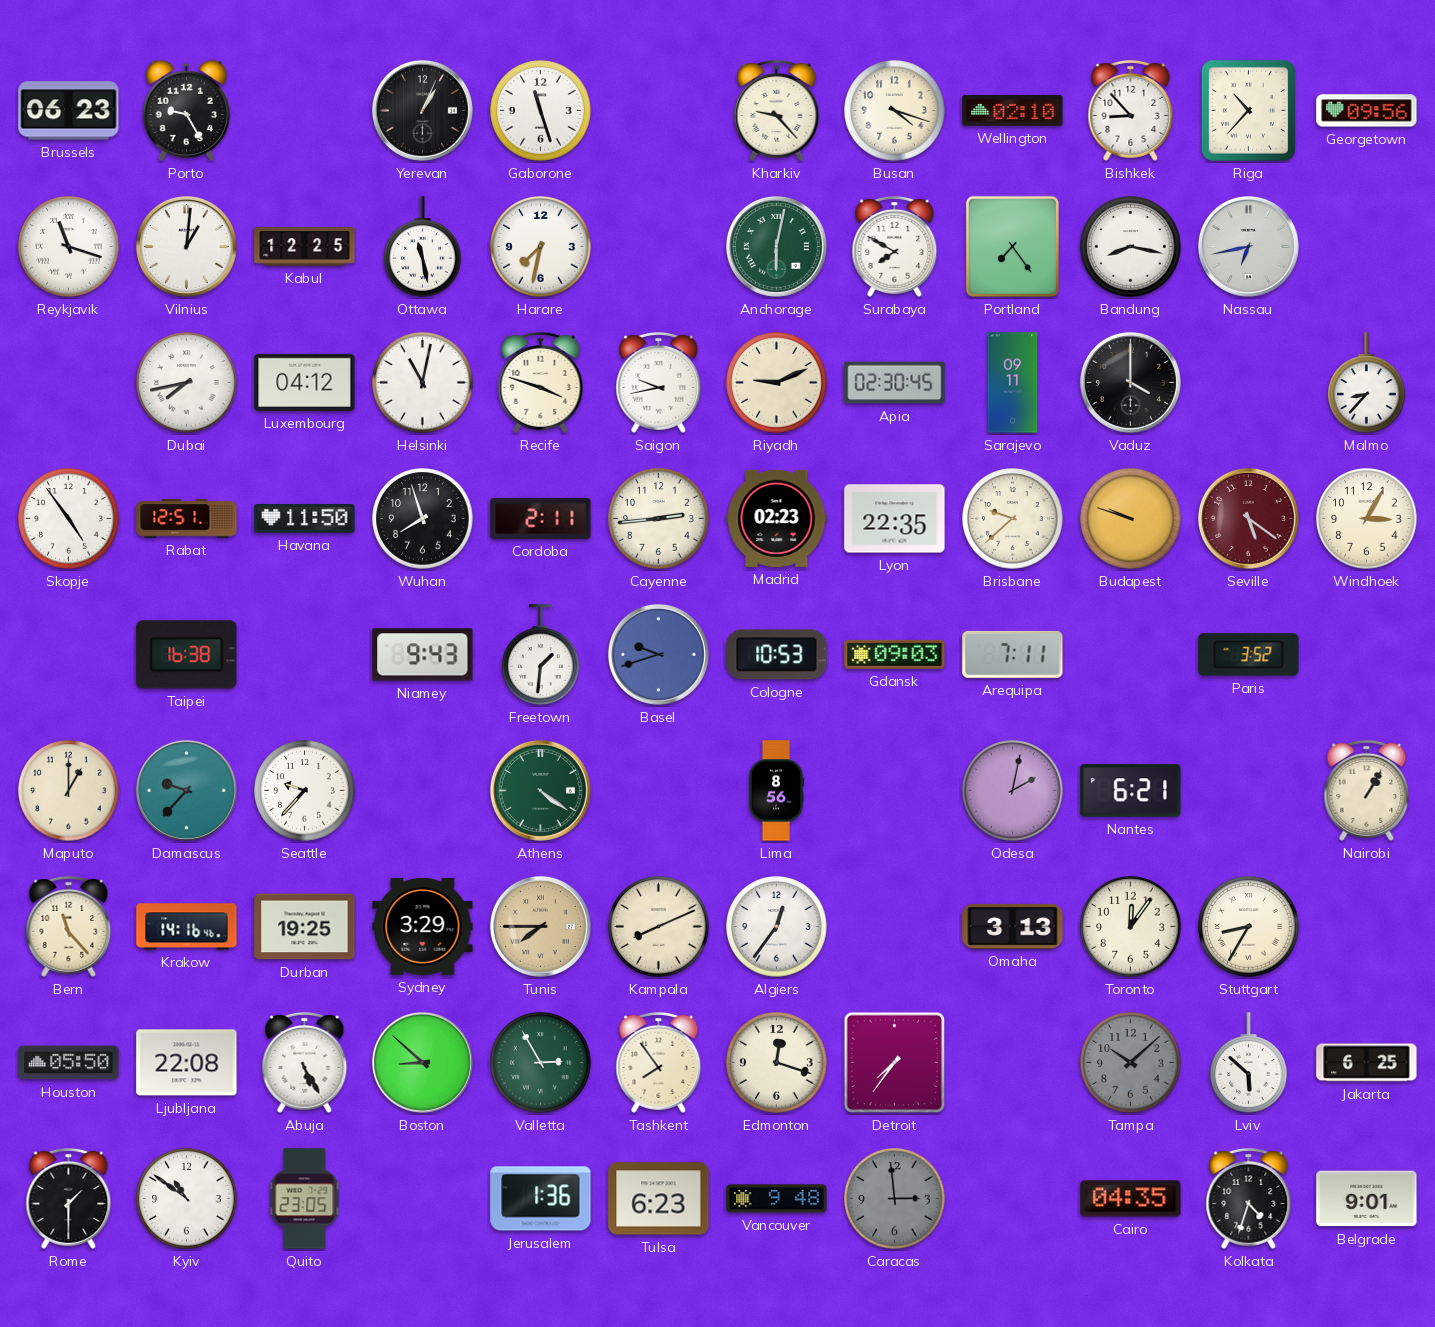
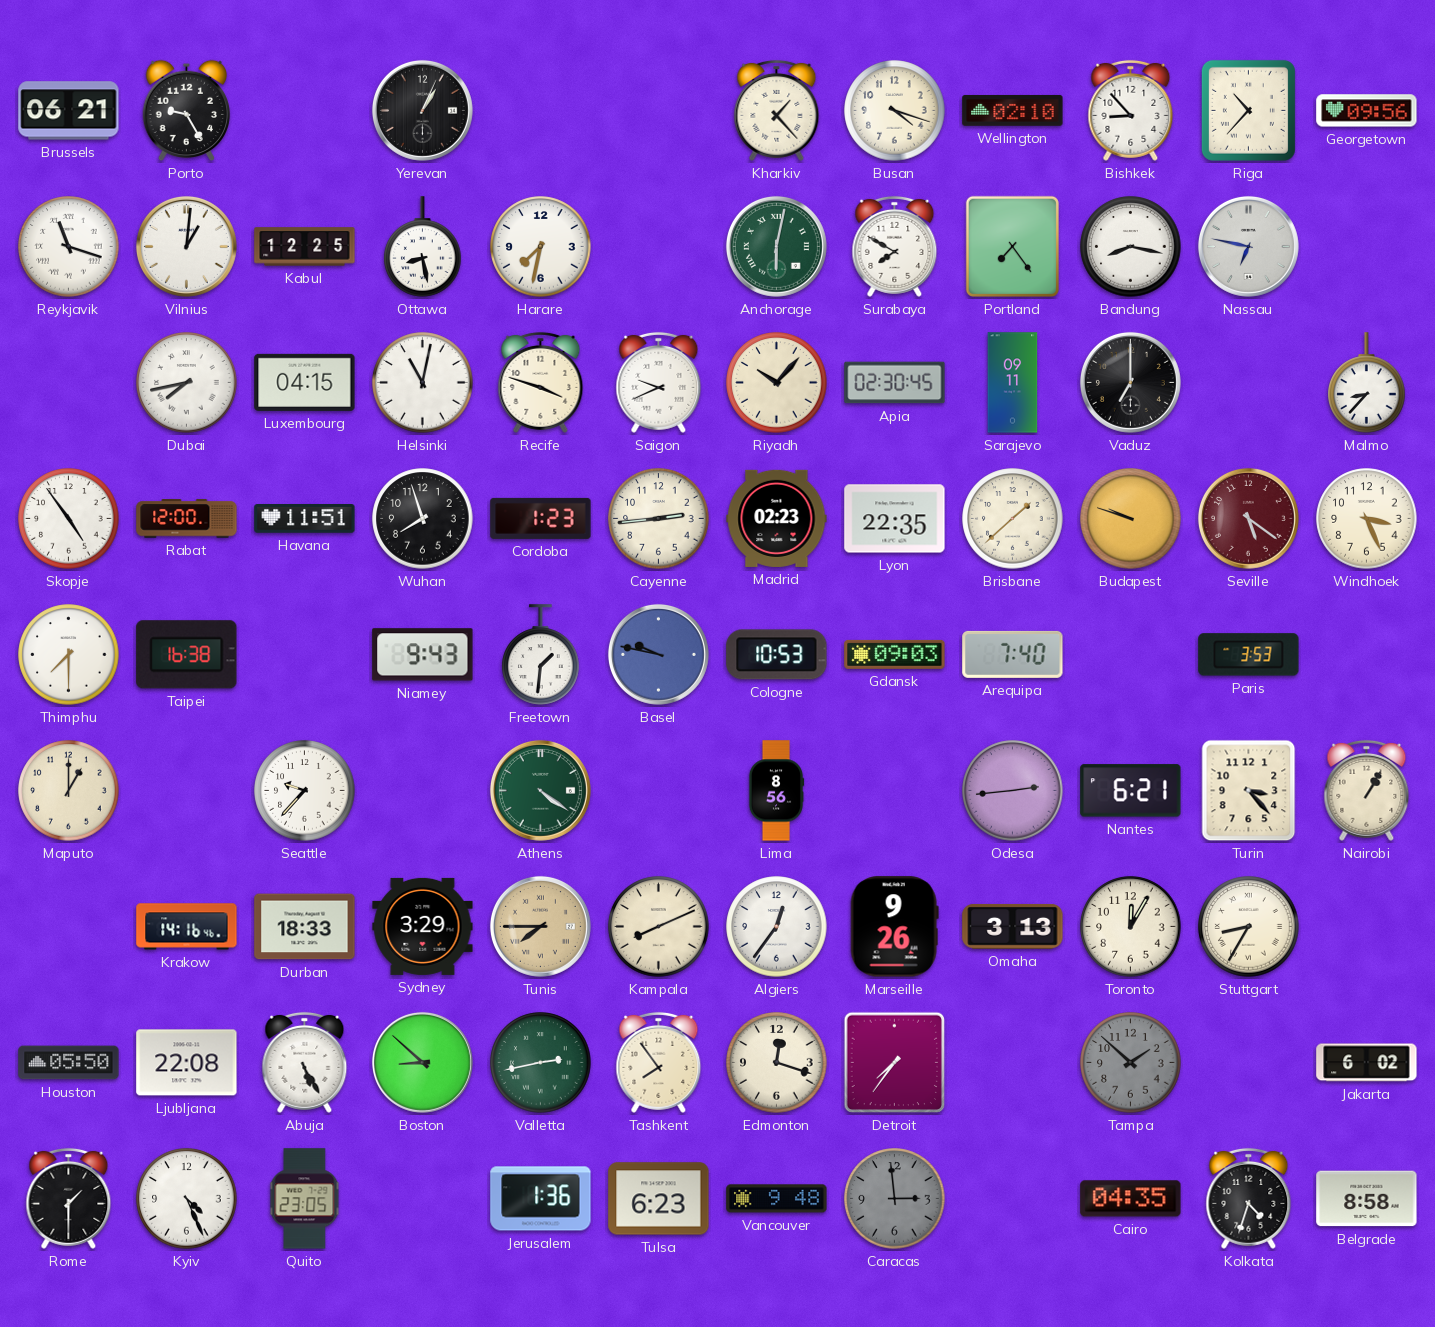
Brussels: 06:23 -> 06:21 (69, 111)
Gaborone: 11:27 -> none (541, 111)
Kharkiv: 9:23 -> 1:23 (777, 110)
Ottawa: 11:28 -> 8:28 (423, 247)
Nassau: 6:43 -> 6:47 (1248, 246)
Luxembourg: 04:12 -> 04:15 (305, 382)
Saigon: 9:43 -> 9:41 (659, 382)
Riyadh: 9:11 -> 10:07 (777, 383)
Vaduz: 4:00 -> 7:00 (1130, 382)
Rabat: 12:51 -> 12:00 (187, 519)
Havana: 11:50 -> 11:51 (305, 519)
Cordoba: 2:11 -> 1:23 (541, 518)
Brisbane: 9:38 -> 1:38 (1013, 519)
Windhoek: 3:05 -> 3:26 (1367, 519)
Thimphu: none -> 7:30 (69, 655)
Basel: 9:42 -> 9:47 (658, 654)
Arequipa: 7:11 -> 7:40 (1013, 654)
Paris: 3:52 -> 3:53 (1249, 655)
Damascus: 9:37 -> none (186, 790)
Odesa: 2:02 -> 2:44 (1013, 791)
Turin: none -> 3:23 (1249, 791)
Bern: 11:23 -> none (69, 926)
Durban: 19:25 -> 18:33 (305, 927)
Marseille: none -> 9:26 (894, 927)
Toronto: 12:06 -> 12:05 (1131, 927)
Valletta: 2:55 -> 2:43 (541, 1063)
Tampa: 10:08 -> 1:52 (1131, 1063)
Lviv: 5:52 -> none (1249, 1063)
Jakarta: 6:25 -> 6:02 (1367, 1063)
Kyiv: 10:51 -> 4:26 (187, 1199)
Belgrade: 9:01 -> 8:58 (1367, 1199)
